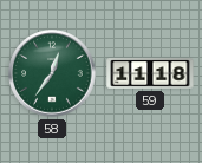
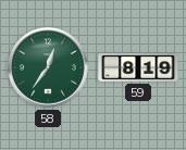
59: 11:18 -> 8:19 (138, 67)
